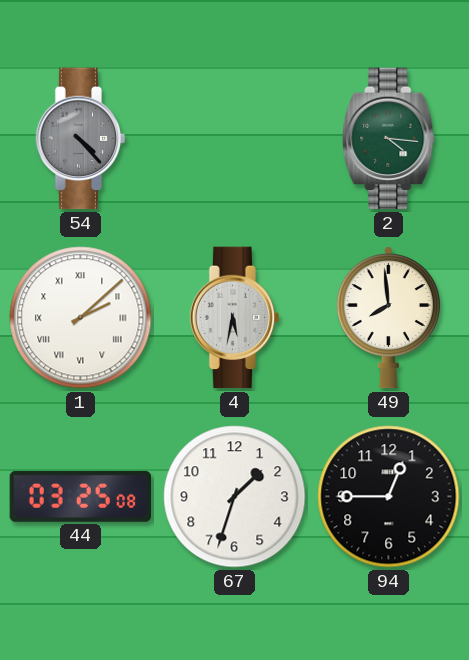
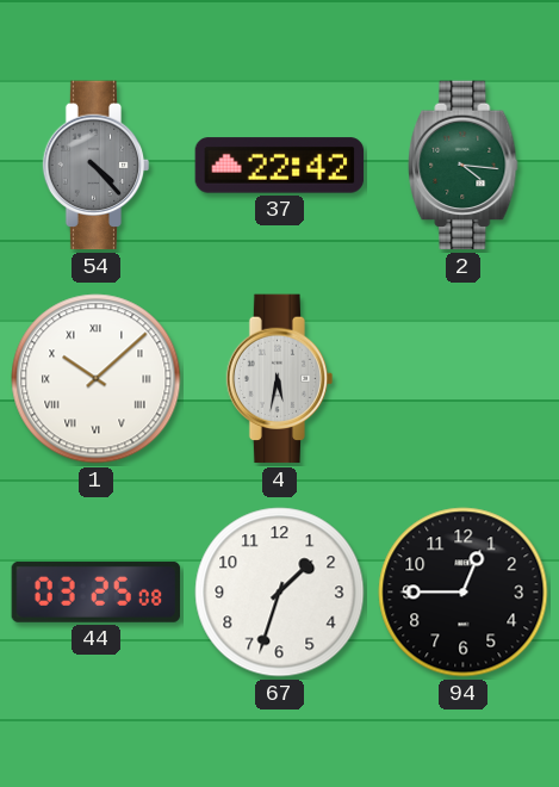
37: none -> 22:42 (280, 166)
1: 2:08 -> 10:08 (97, 379)
49: 7:59 -> none (388, 318)
